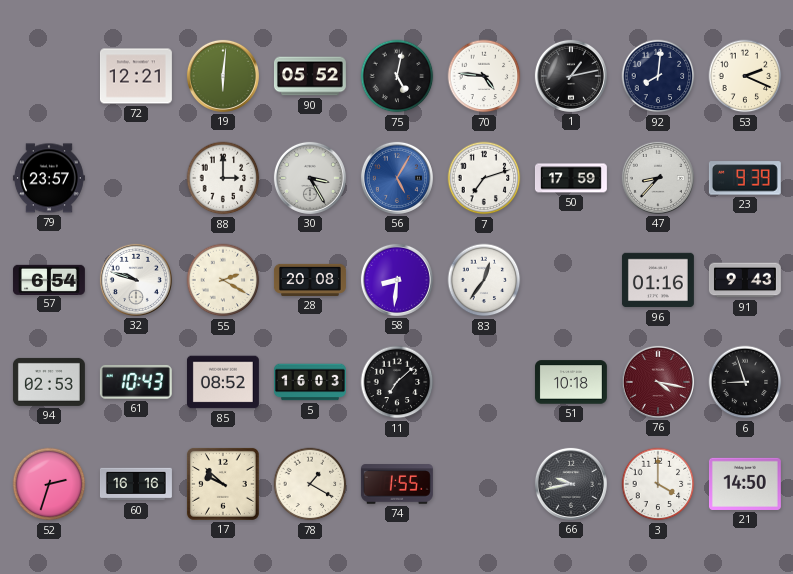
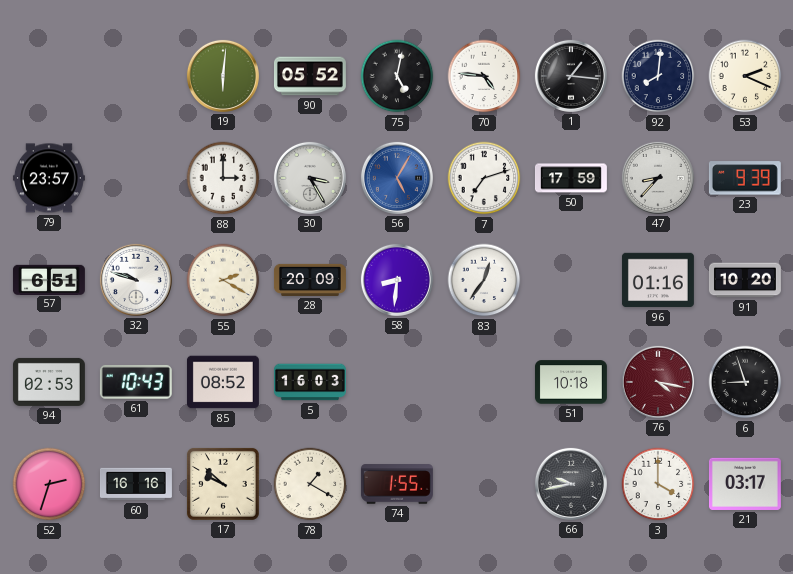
72: 12:21 -> none (136, 76)
1: 1:13 -> 1:16 (571, 76)
57: 6:54 -> 6:51 (49, 279)
28: 20:08 -> 20:09 (310, 280)
91: 9:43 -> 10:20 (745, 280)
11: 7:08 -> none (397, 382)
21: 14:50 -> 03:17 (745, 484)
